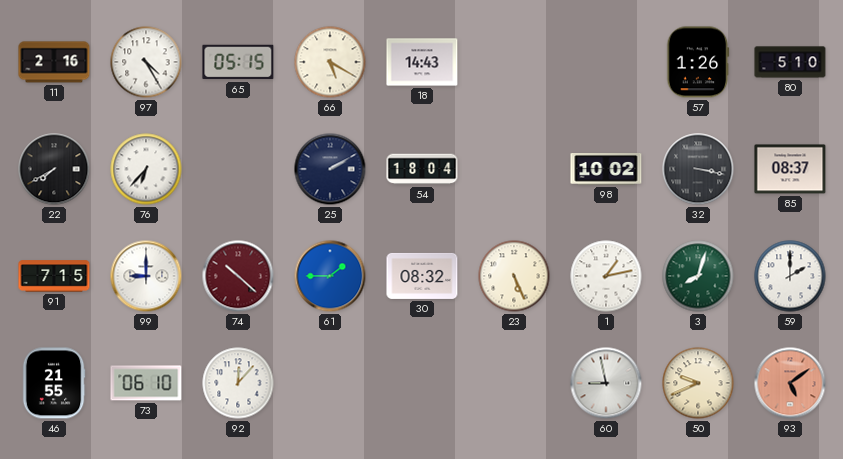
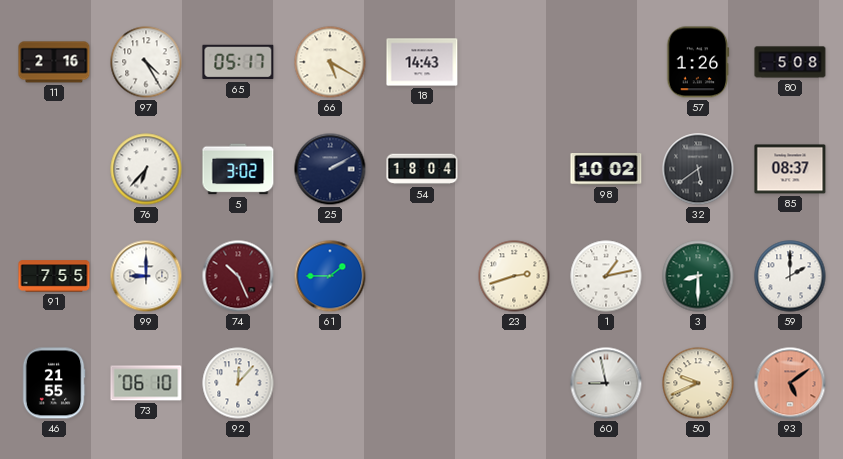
65: 05:15 -> 05:17 (238, 62)
80: 5:10 -> 5:08 (790, 62)
22: 7:40 -> none (54, 169)
5: none -> 3:02 (238, 169)
32: 3:17 -> 5:39 (698, 169)
91: 7:15 -> 7:55 (54, 276)
74: 10:22 -> 10:26 (238, 276)
30: 08:32 -> none (422, 276)
23: 5:26 -> 2:42 (514, 276)
3: 8:03 -> 8:30 (698, 276)
